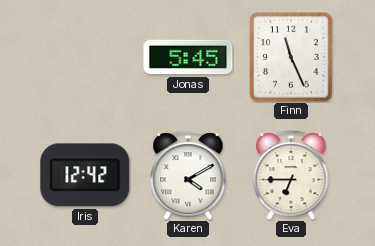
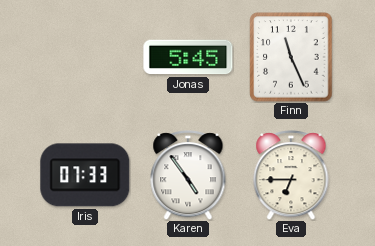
Iris: 12:42 -> 07:33 (85, 175)
Karen: 4:10 -> 4:54 (188, 175)
